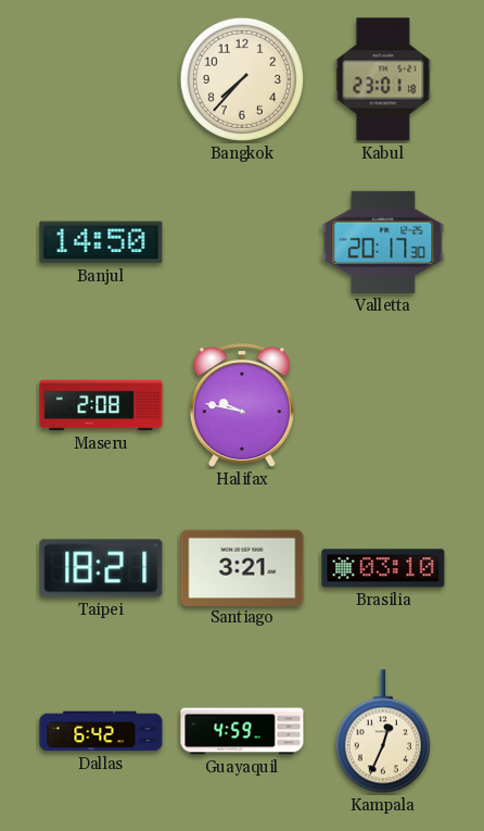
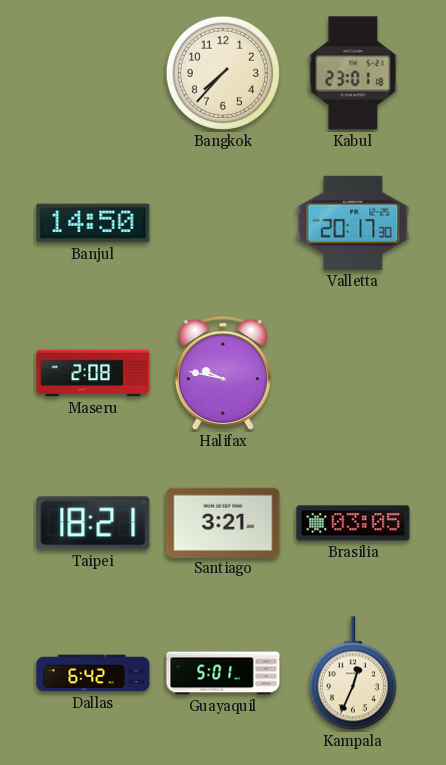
Brasilia: 03:10 -> 03:05 (353, 523)
Guayaquil: 4:59 -> 5:01 (223, 673)
